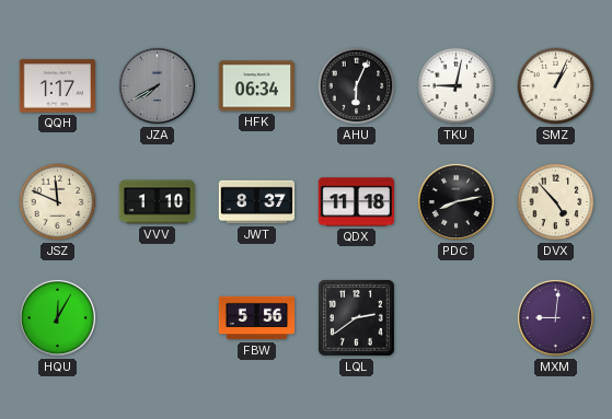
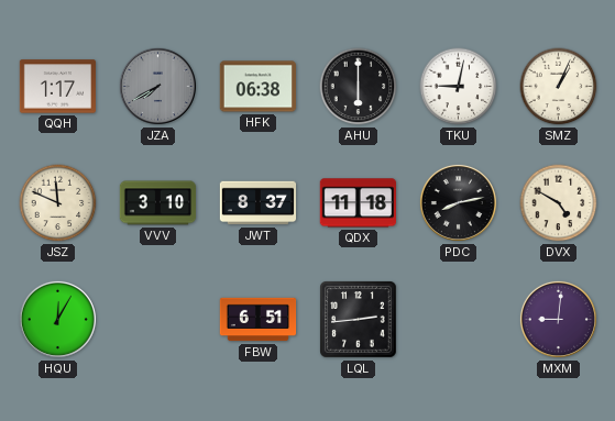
HFK: 06:34 -> 06:38 (257, 87)
AHU: 6:04 -> 6:00 (359, 87)
VVV: 1:10 -> 3:10 (158, 203)
DVX: 4:53 -> 4:50 (559, 203)
FBW: 5:56 -> 6:51 (259, 320)
LQL: 2:39 -> 2:44 (359, 320)
